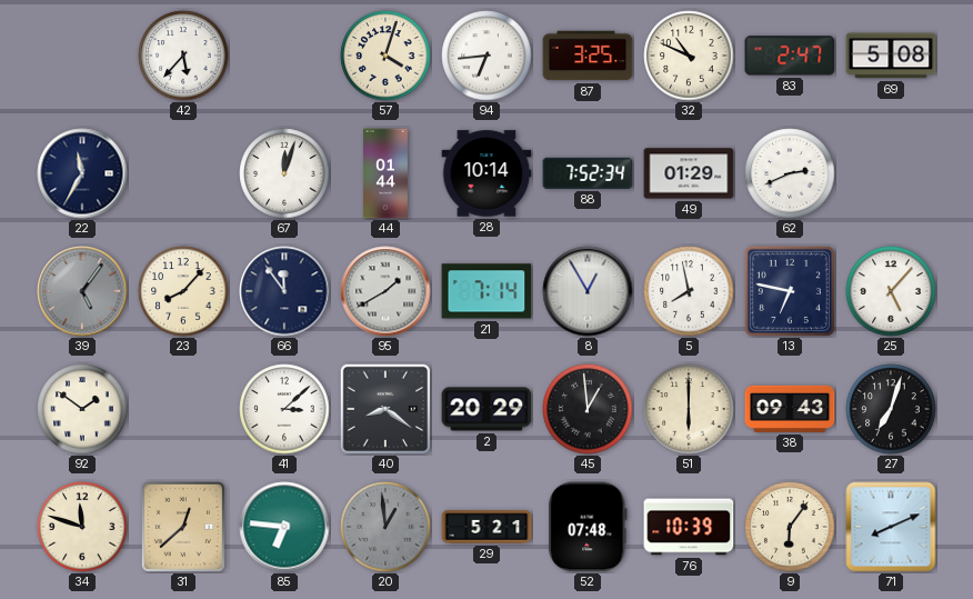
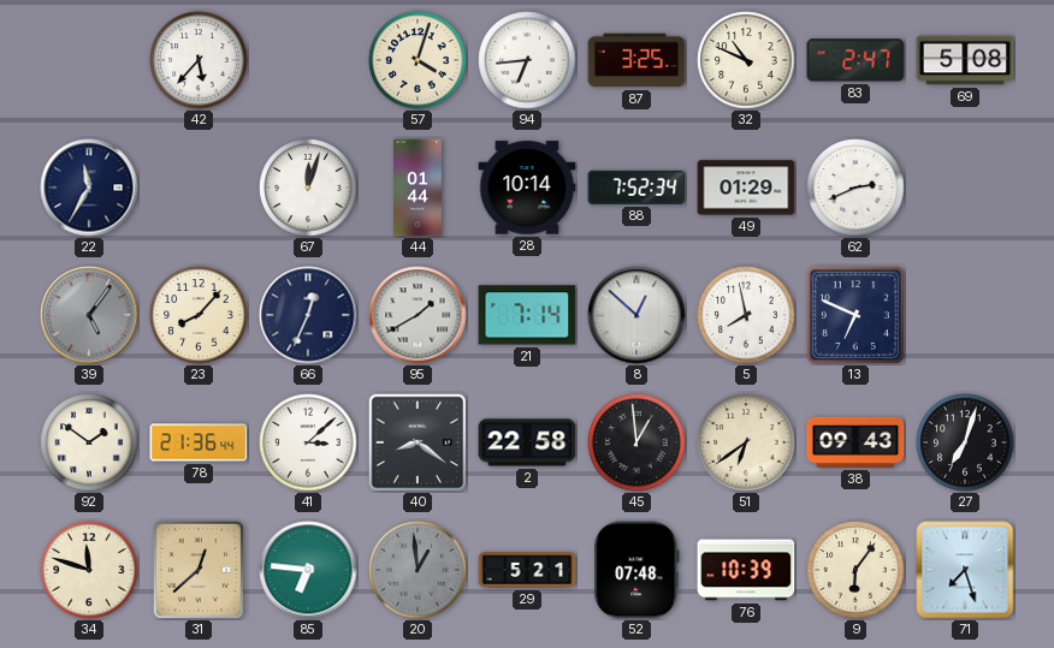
66: 11:54 -> 12:34 (308, 315)
8: 12:55 -> 12:52 (636, 315)
13: 6:47 -> 6:49 (855, 315)
25: 5:07 -> none (891, 291)
78: none -> 21:36 (199, 442)
2: 20:29 -> 22:58 (527, 442)
51: 6:00 -> 6:39 (746, 442)
71: 8:11 -> 7:27 (965, 570)
